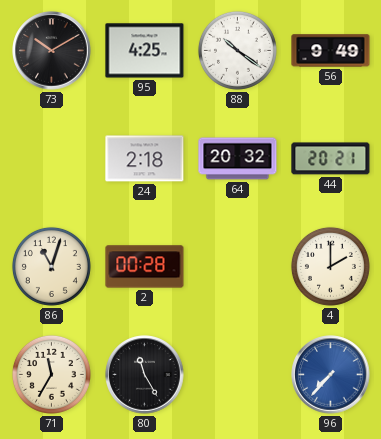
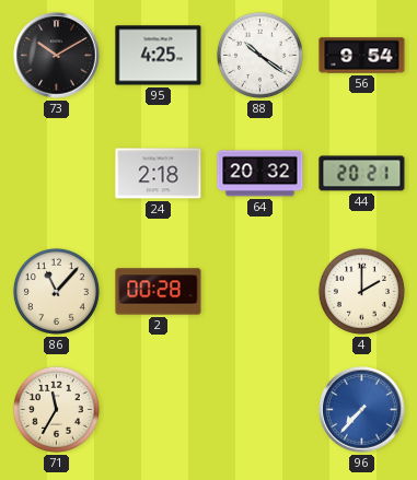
56: 9:49 -> 9:54 (362, 56)
86: 11:03 -> 11:07 (56, 291)
80: 11:25 -> none (145, 375)
